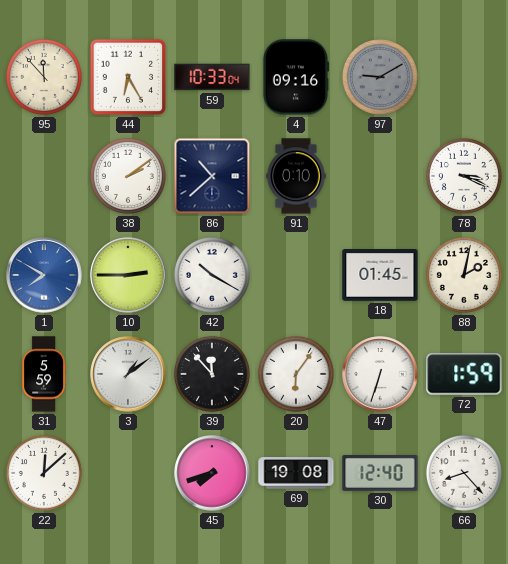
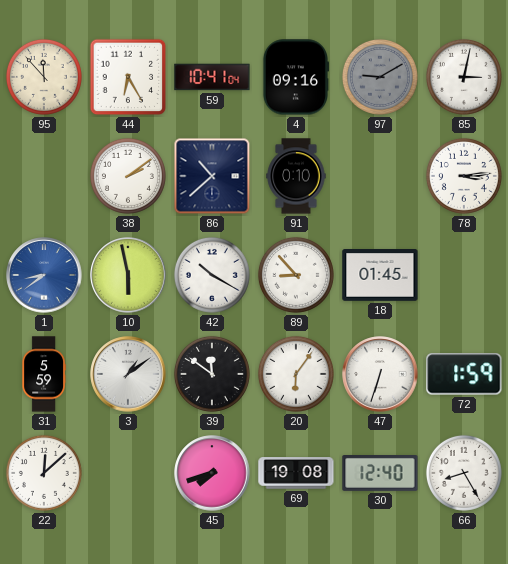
59: 10:33 -> 10:41 (212, 77)
85: none -> 3:02 (464, 77)
78: 3:19 -> 3:14 (464, 176)
1: 7:50 -> 8:39 (44, 275)
10: 2:45 -> 5:58 (128, 275)
89: none -> 8:53 (296, 275)
88: 2:02 -> none (464, 275)
39: 11:53 -> 11:51 (212, 374)
66: 8:23 -> 8:25 (464, 473)
